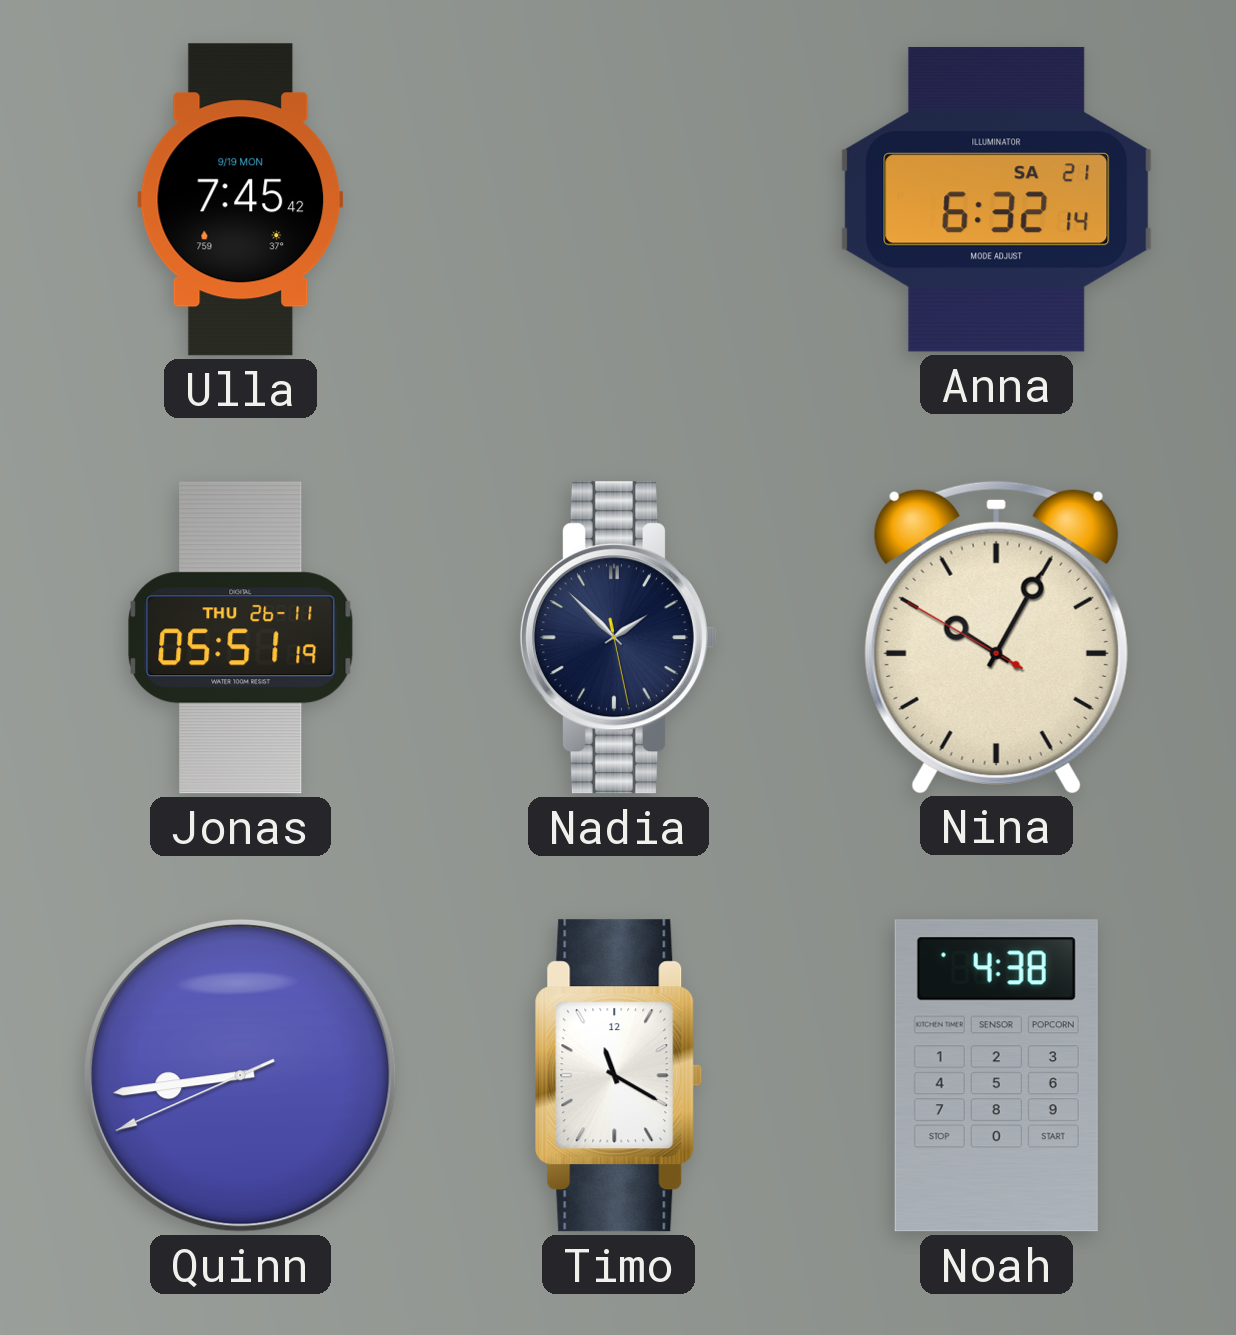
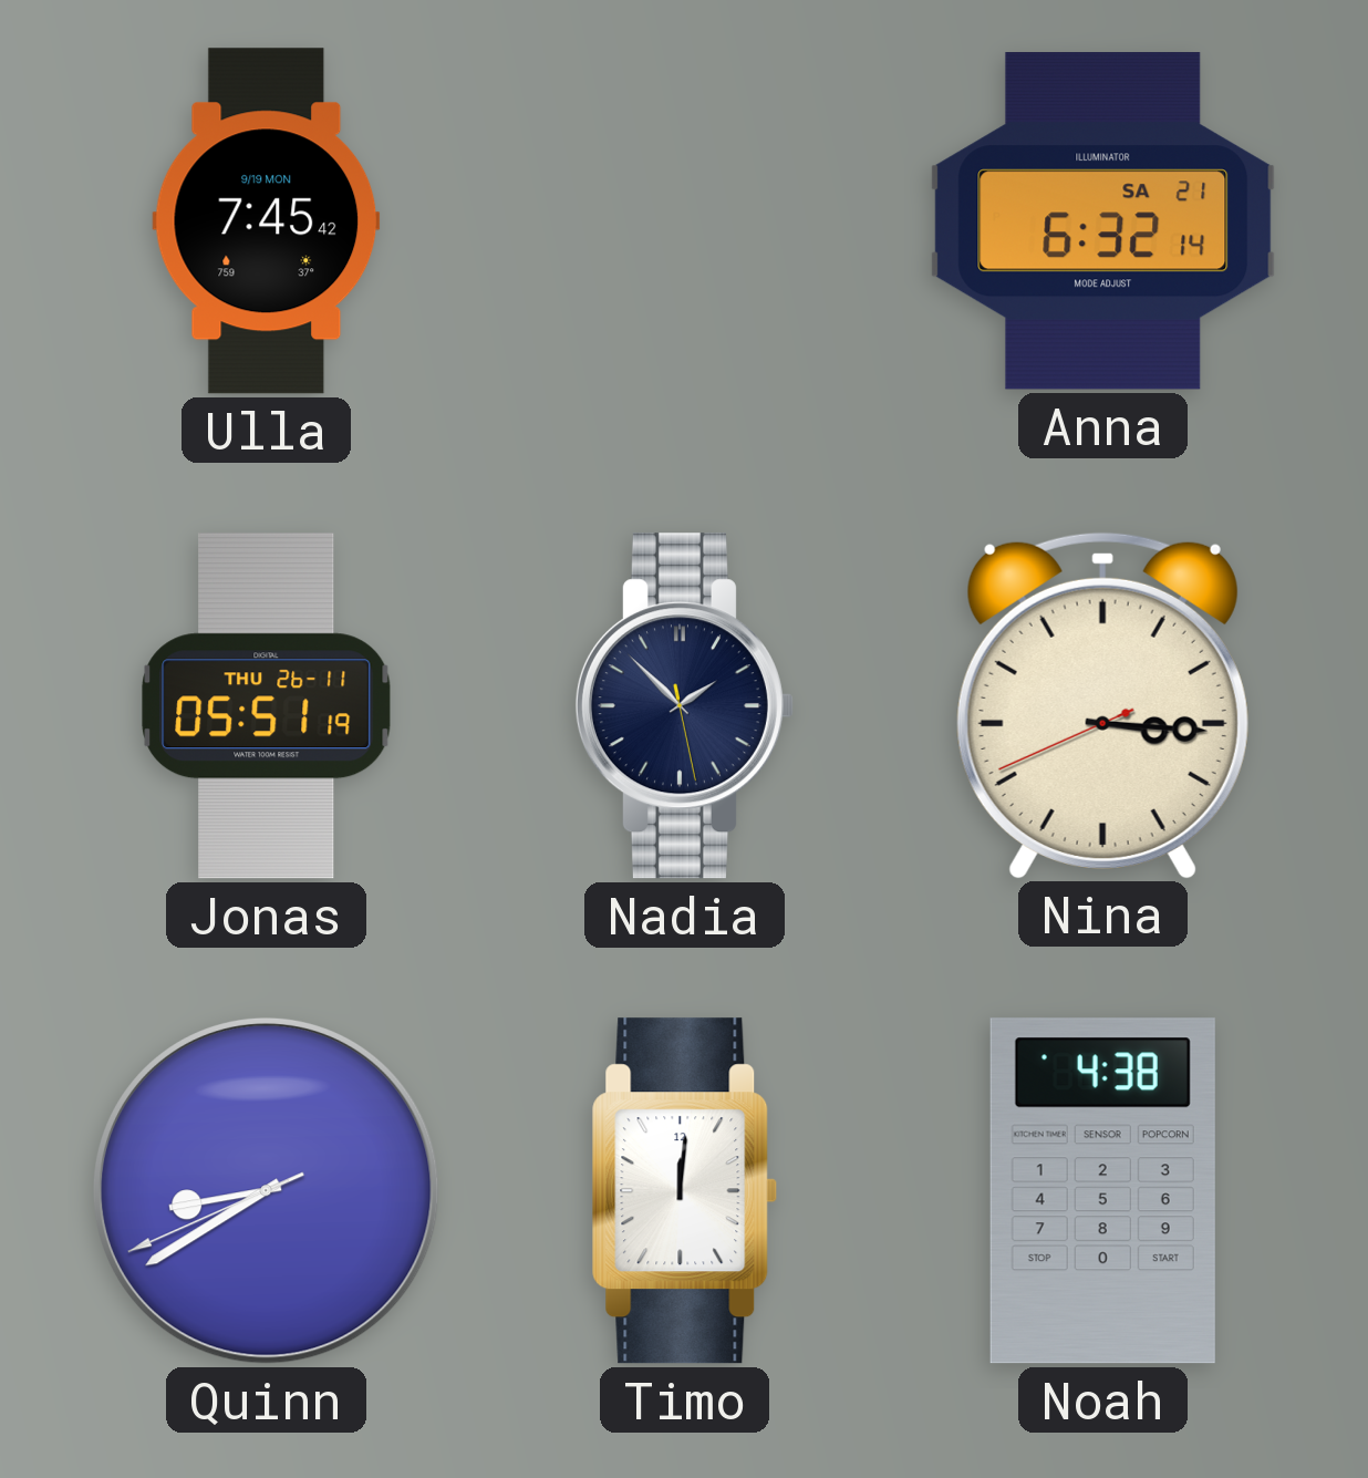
Nina: 10:04 -> 3:15 (1102, 705)
Quinn: 8:43 -> 8:39 (266, 1190)
Timo: 11:20 -> 12:01 (685, 1191)
